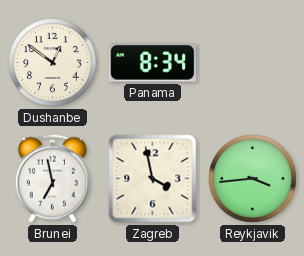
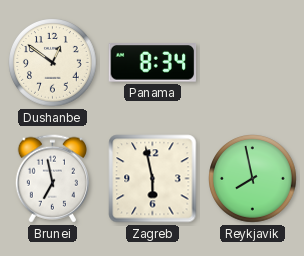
Zagreb: 3:58 -> 5:58 (153, 179)
Reykjavik: 3:44 -> 7:58 (253, 179)
